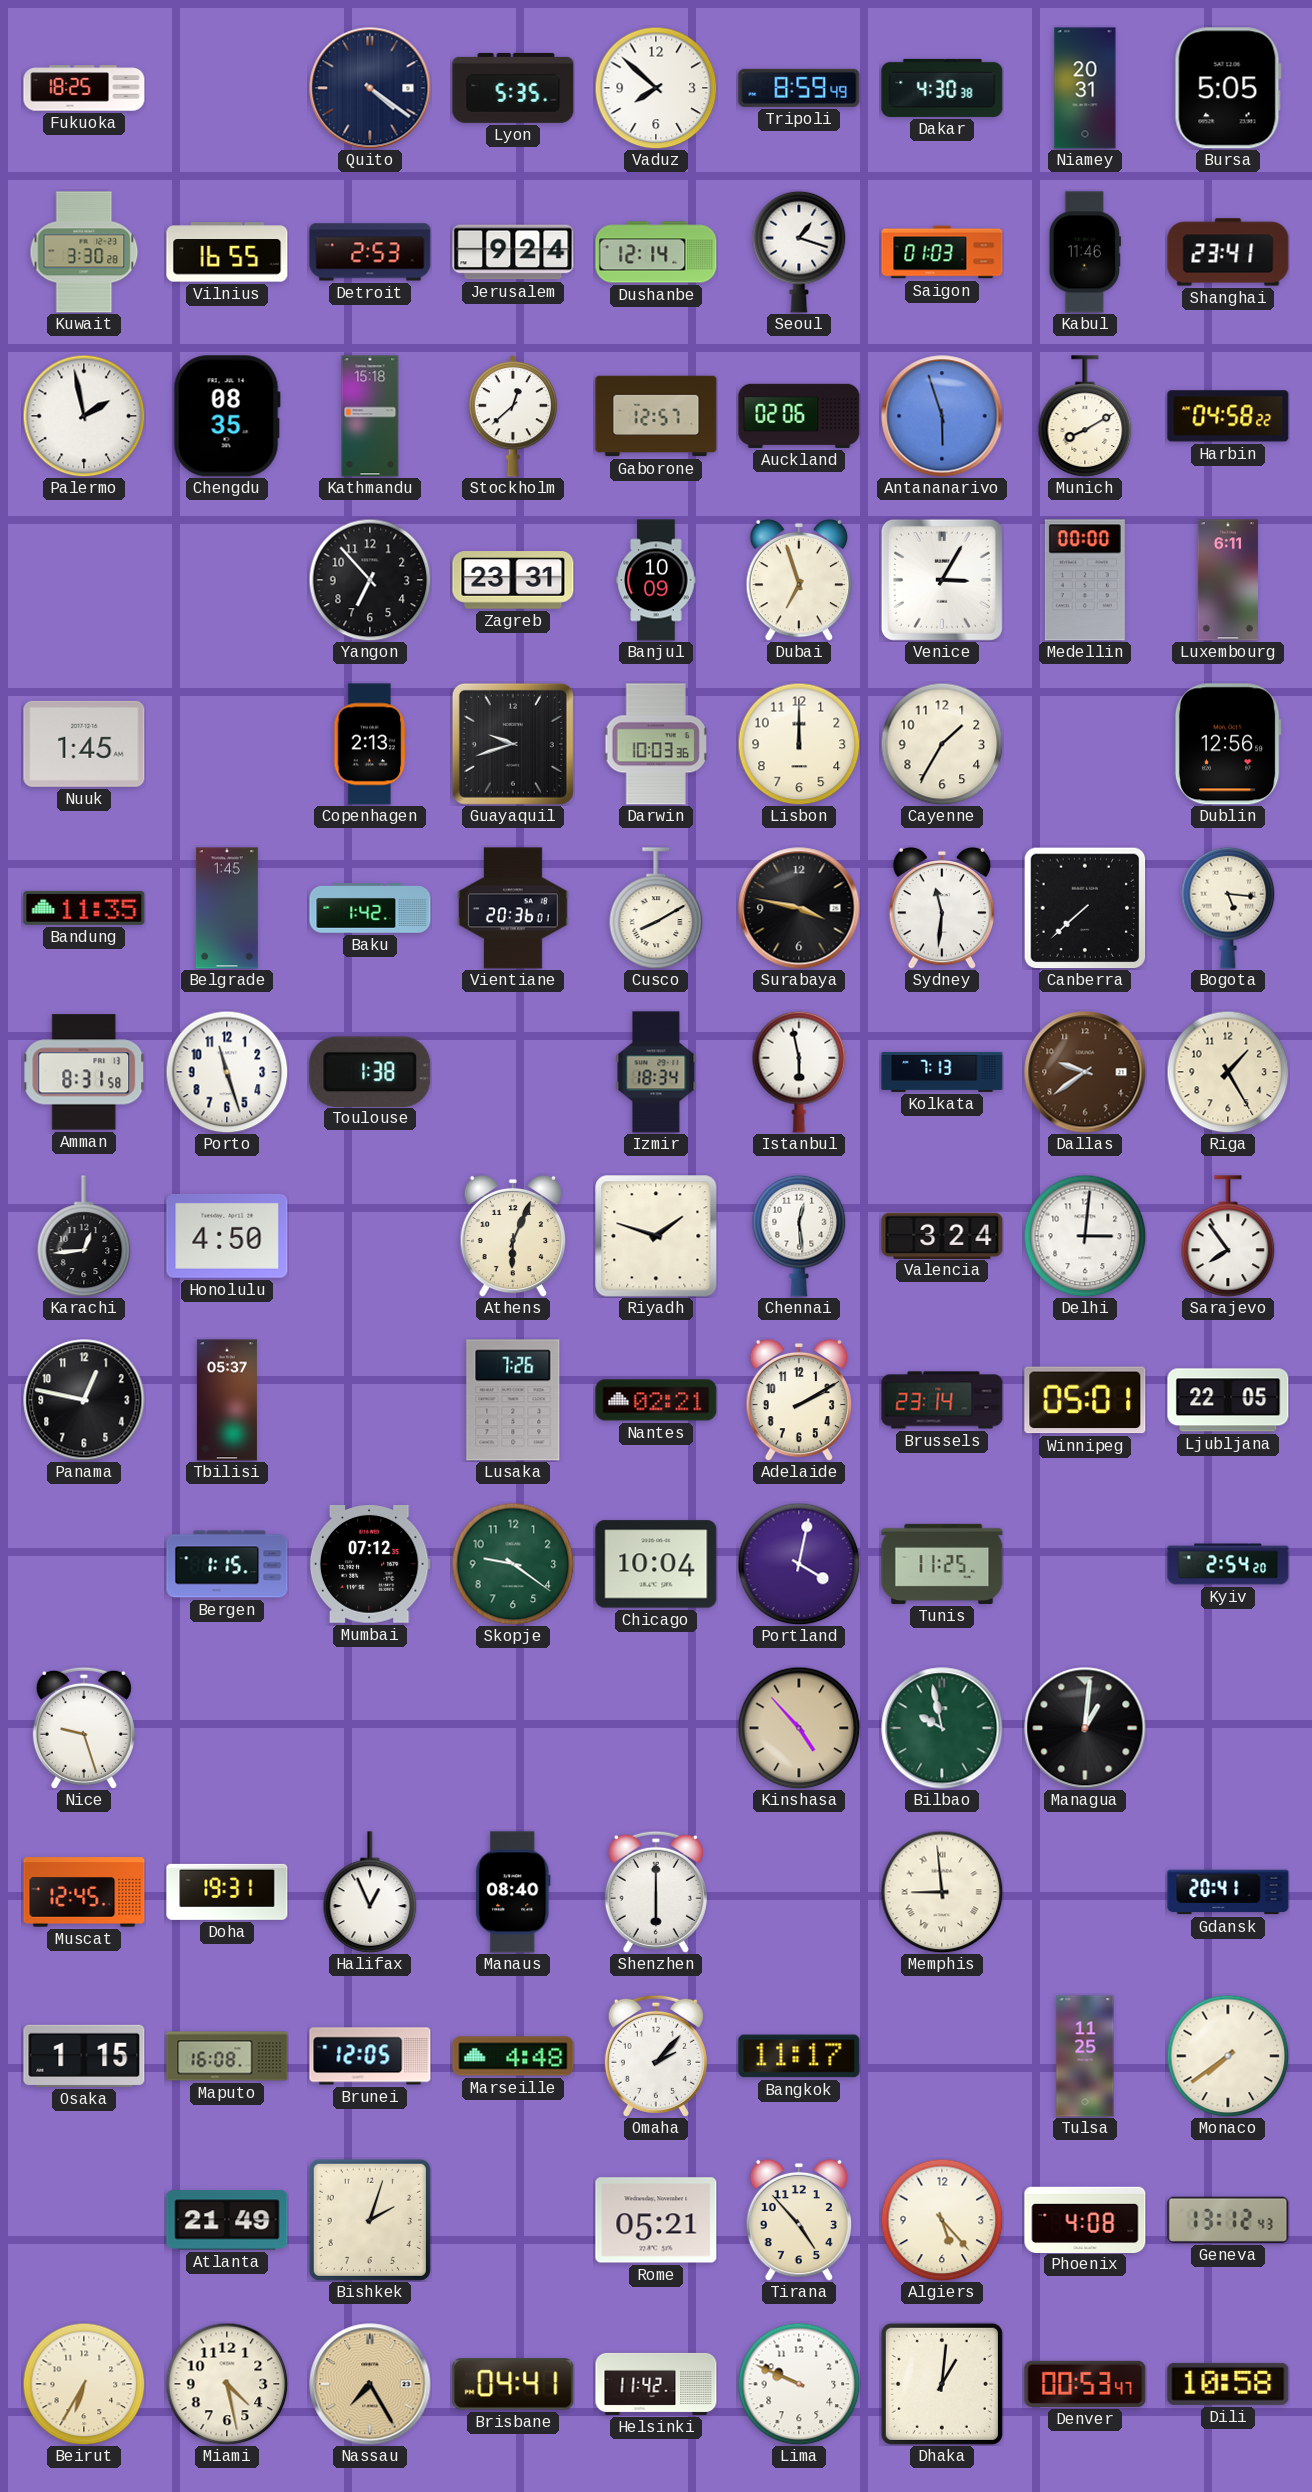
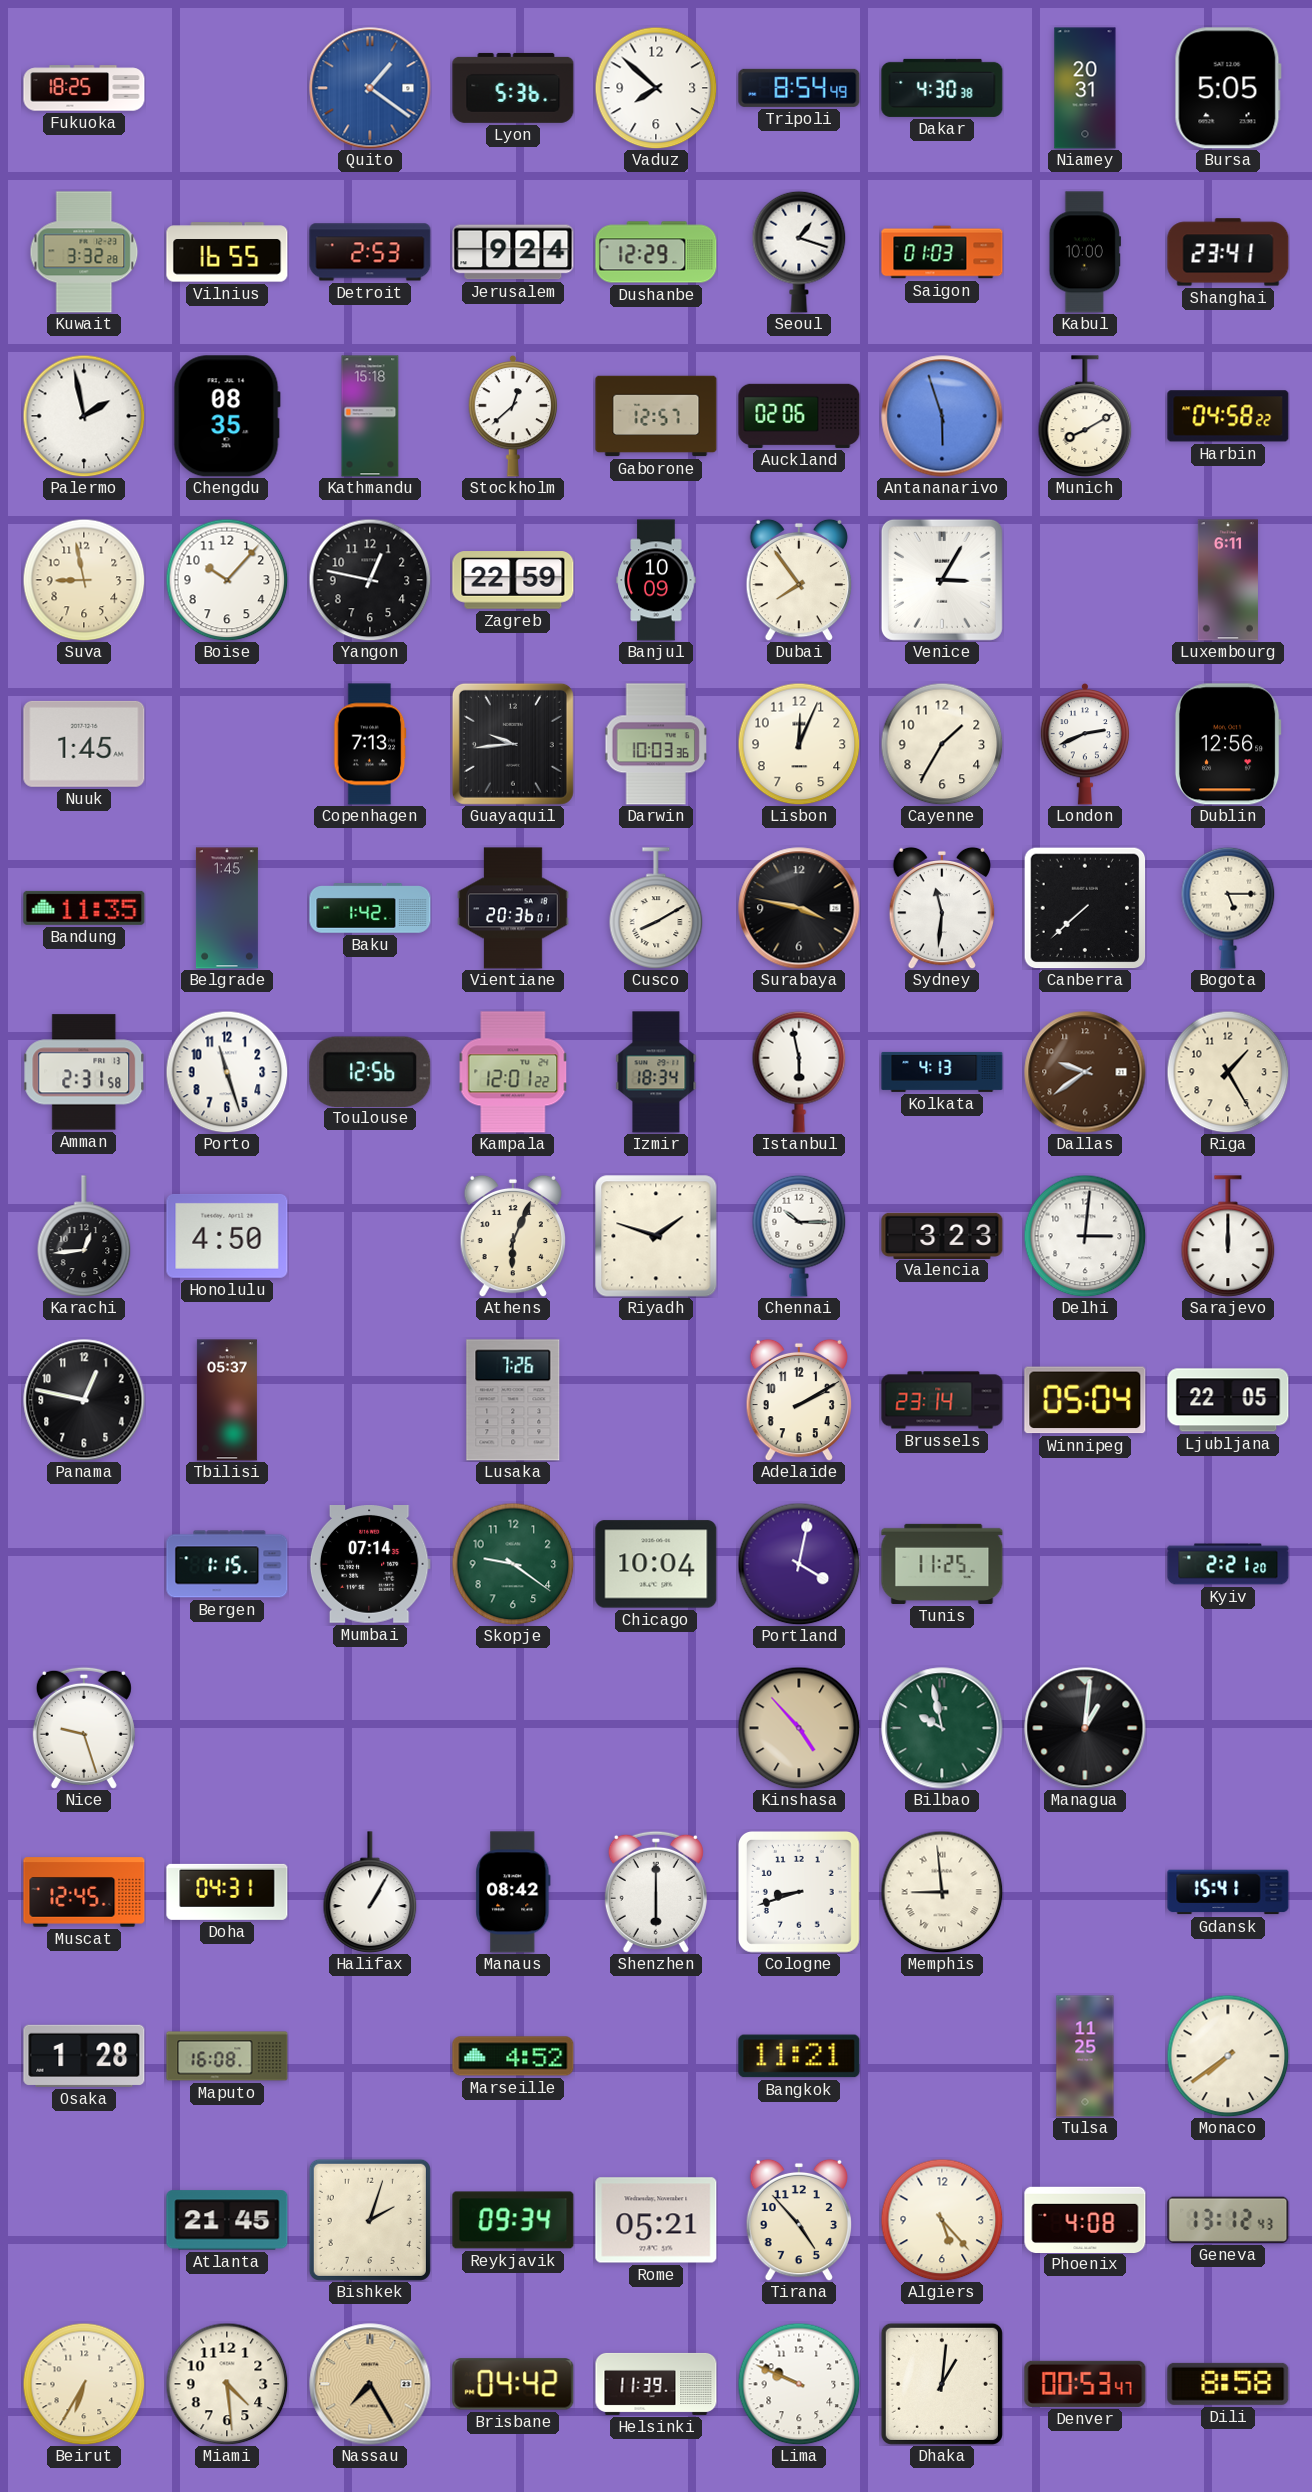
Quito: 4:21 -> 1:21 (370, 88)
Quito dial: navy -> blue (370, 88)
Lyon: 5:35 -> 5:36 (513, 88)
Tripoli: 8:59 -> 8:54 (799, 88)
Kuwait: 3:30 -> 3:32 (84, 252)
Dushanbe: 12:14 -> 12:29 (656, 252)
Kabul: 11:46 -> 10:00 (1085, 252)
Suva: none -> 8:58 (84, 580)
Boise: none -> 10:07 (227, 580)
Yangon: 6:53 -> 12:47 (370, 580)
Zagreb: 23:31 -> 22:59 (513, 580)
Dubai: 6:57 -> 7:54 (798, 580)
Medellin: 00:00 -> none (1085, 580)
Copenhagen: 2:13 -> 7:13 (370, 744)
Guayaquil: 9:42 -> 9:44 (513, 744)
Lisbon: 12:00 -> 12:04 (799, 744)
London: none -> 2:41 (1085, 744)
Bogota: 5:16 -> 5:15 (1228, 908)
Amman: 8:31 -> 2:31 (84, 1072)
Toulouse: 1:38 -> 12:56 (370, 1071)
Kampala: none -> 12:01 (513, 1072)
Kolkata: 7:13 -> 4:13 (942, 1072)
Chennai: 12:29 -> 10:15 (799, 1236)
Valencia: 3:24 -> 3:23 (942, 1235)
Sarajevo: 7:54 -> 12:00 (1228, 1236)
Nantes: 02:21 -> none (656, 1400)
Winnipeg: 05:01 -> 05:04 (1085, 1400)
Mumbai: 07:12 -> 07:14 (370, 1565)
Kyiv: 2:54 -> 2:21 (1228, 1564)
Doha: 19:31 -> 04:31 (227, 1892)
Halifax: 12:56 -> 1:05 (370, 1892)
Manaus: 08:40 -> 08:42 (513, 1892)
Cologne: none -> 8:42 (799, 1892)
Gdansk: 20:41 -> 15:41 (1228, 1892)
Osaka: 1:15 -> 1:28 (84, 2056)
Brunei: 12:05 -> none (370, 2056)
Marseille: 4:48 -> 4:52 (513, 2056)
Omaha: 2:07 -> none (656, 2056)
Bangkok: 11:17 -> 11:21 (799, 2056)
Atlanta: 21:49 -> 21:45 (227, 2220)
Reykjavik: none -> 09:34 (513, 2220)
Miami: 4:28 -> 4:29 (227, 2384)
Brisbane: 04:41 -> 04:42 (513, 2384)
Helsinki: 11:42 -> 11:39 (656, 2384)
Dili: 10:58 -> 8:58 (1228, 2384)
